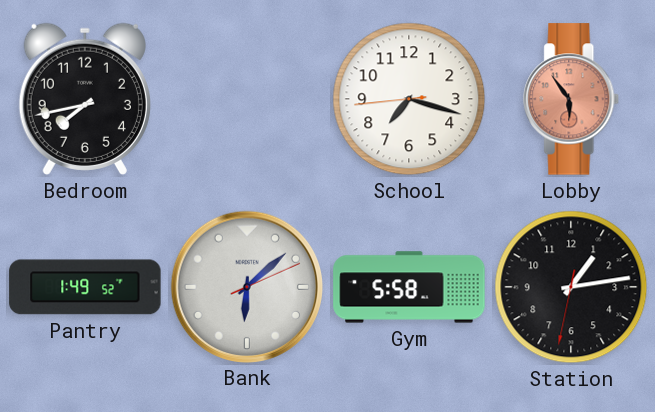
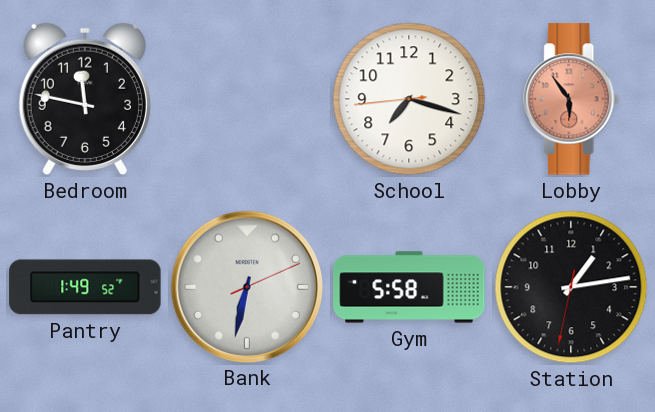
Bedroom: 7:43 -> 11:47 (85, 99)
Bank: 6:08 -> 6:32 (246, 286)
